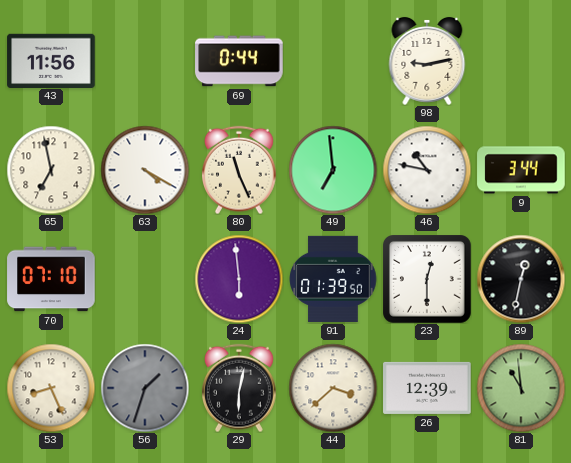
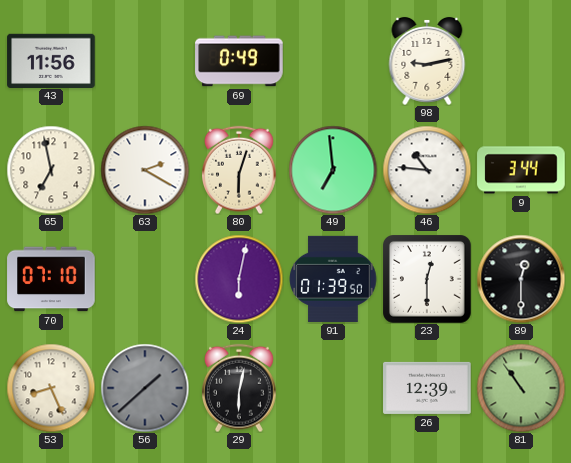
69: 0:44 -> 0:49 (239, 61)
63: 4:20 -> 2:20 (145, 170)
80: 11:26 -> 6:03 (240, 170)
46: 10:47 -> 10:46 (427, 170)
24: 5:59 -> 6:02 (239, 279)
89: 12:32 -> 12:30 (521, 279)
56: 1:33 -> 1:38 (145, 388)
44: 3:38 -> none (333, 388)
81: 10:59 -> 10:54 (521, 388)
